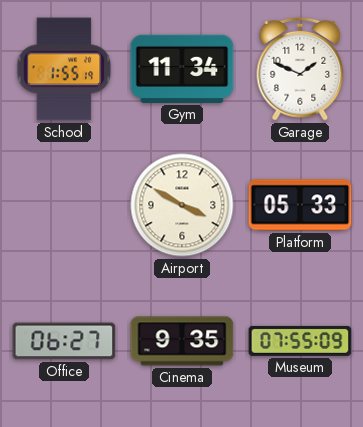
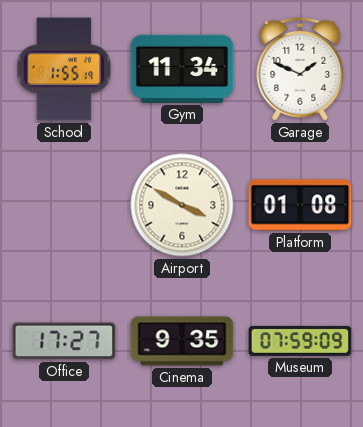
Platform: 05:33 -> 01:08 (300, 205)
Office: 06:27 -> 17:27 (64, 341)
Museum: 07:55 -> 07:59 (300, 341)
